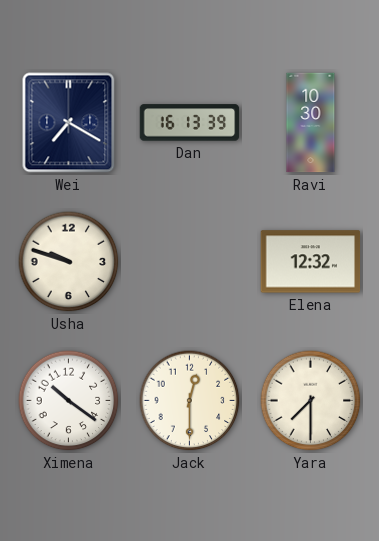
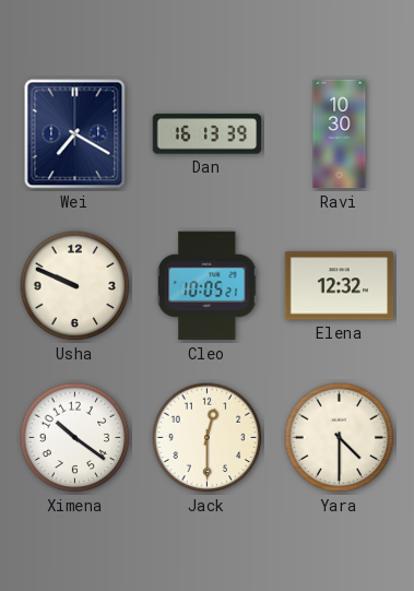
Usha: 9:48 -> 9:49 (75, 286)
Cleo: none -> 10:05 (208, 286)
Yara: 7:30 -> 4:30 (340, 438)
